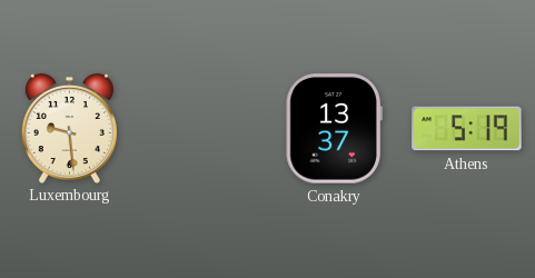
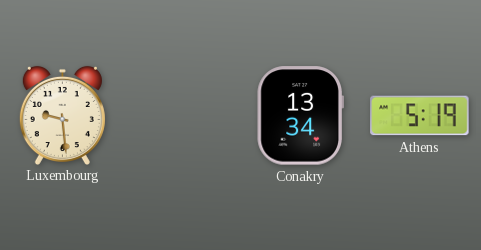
Conakry: 13:37 -> 13:34 (300, 116)
